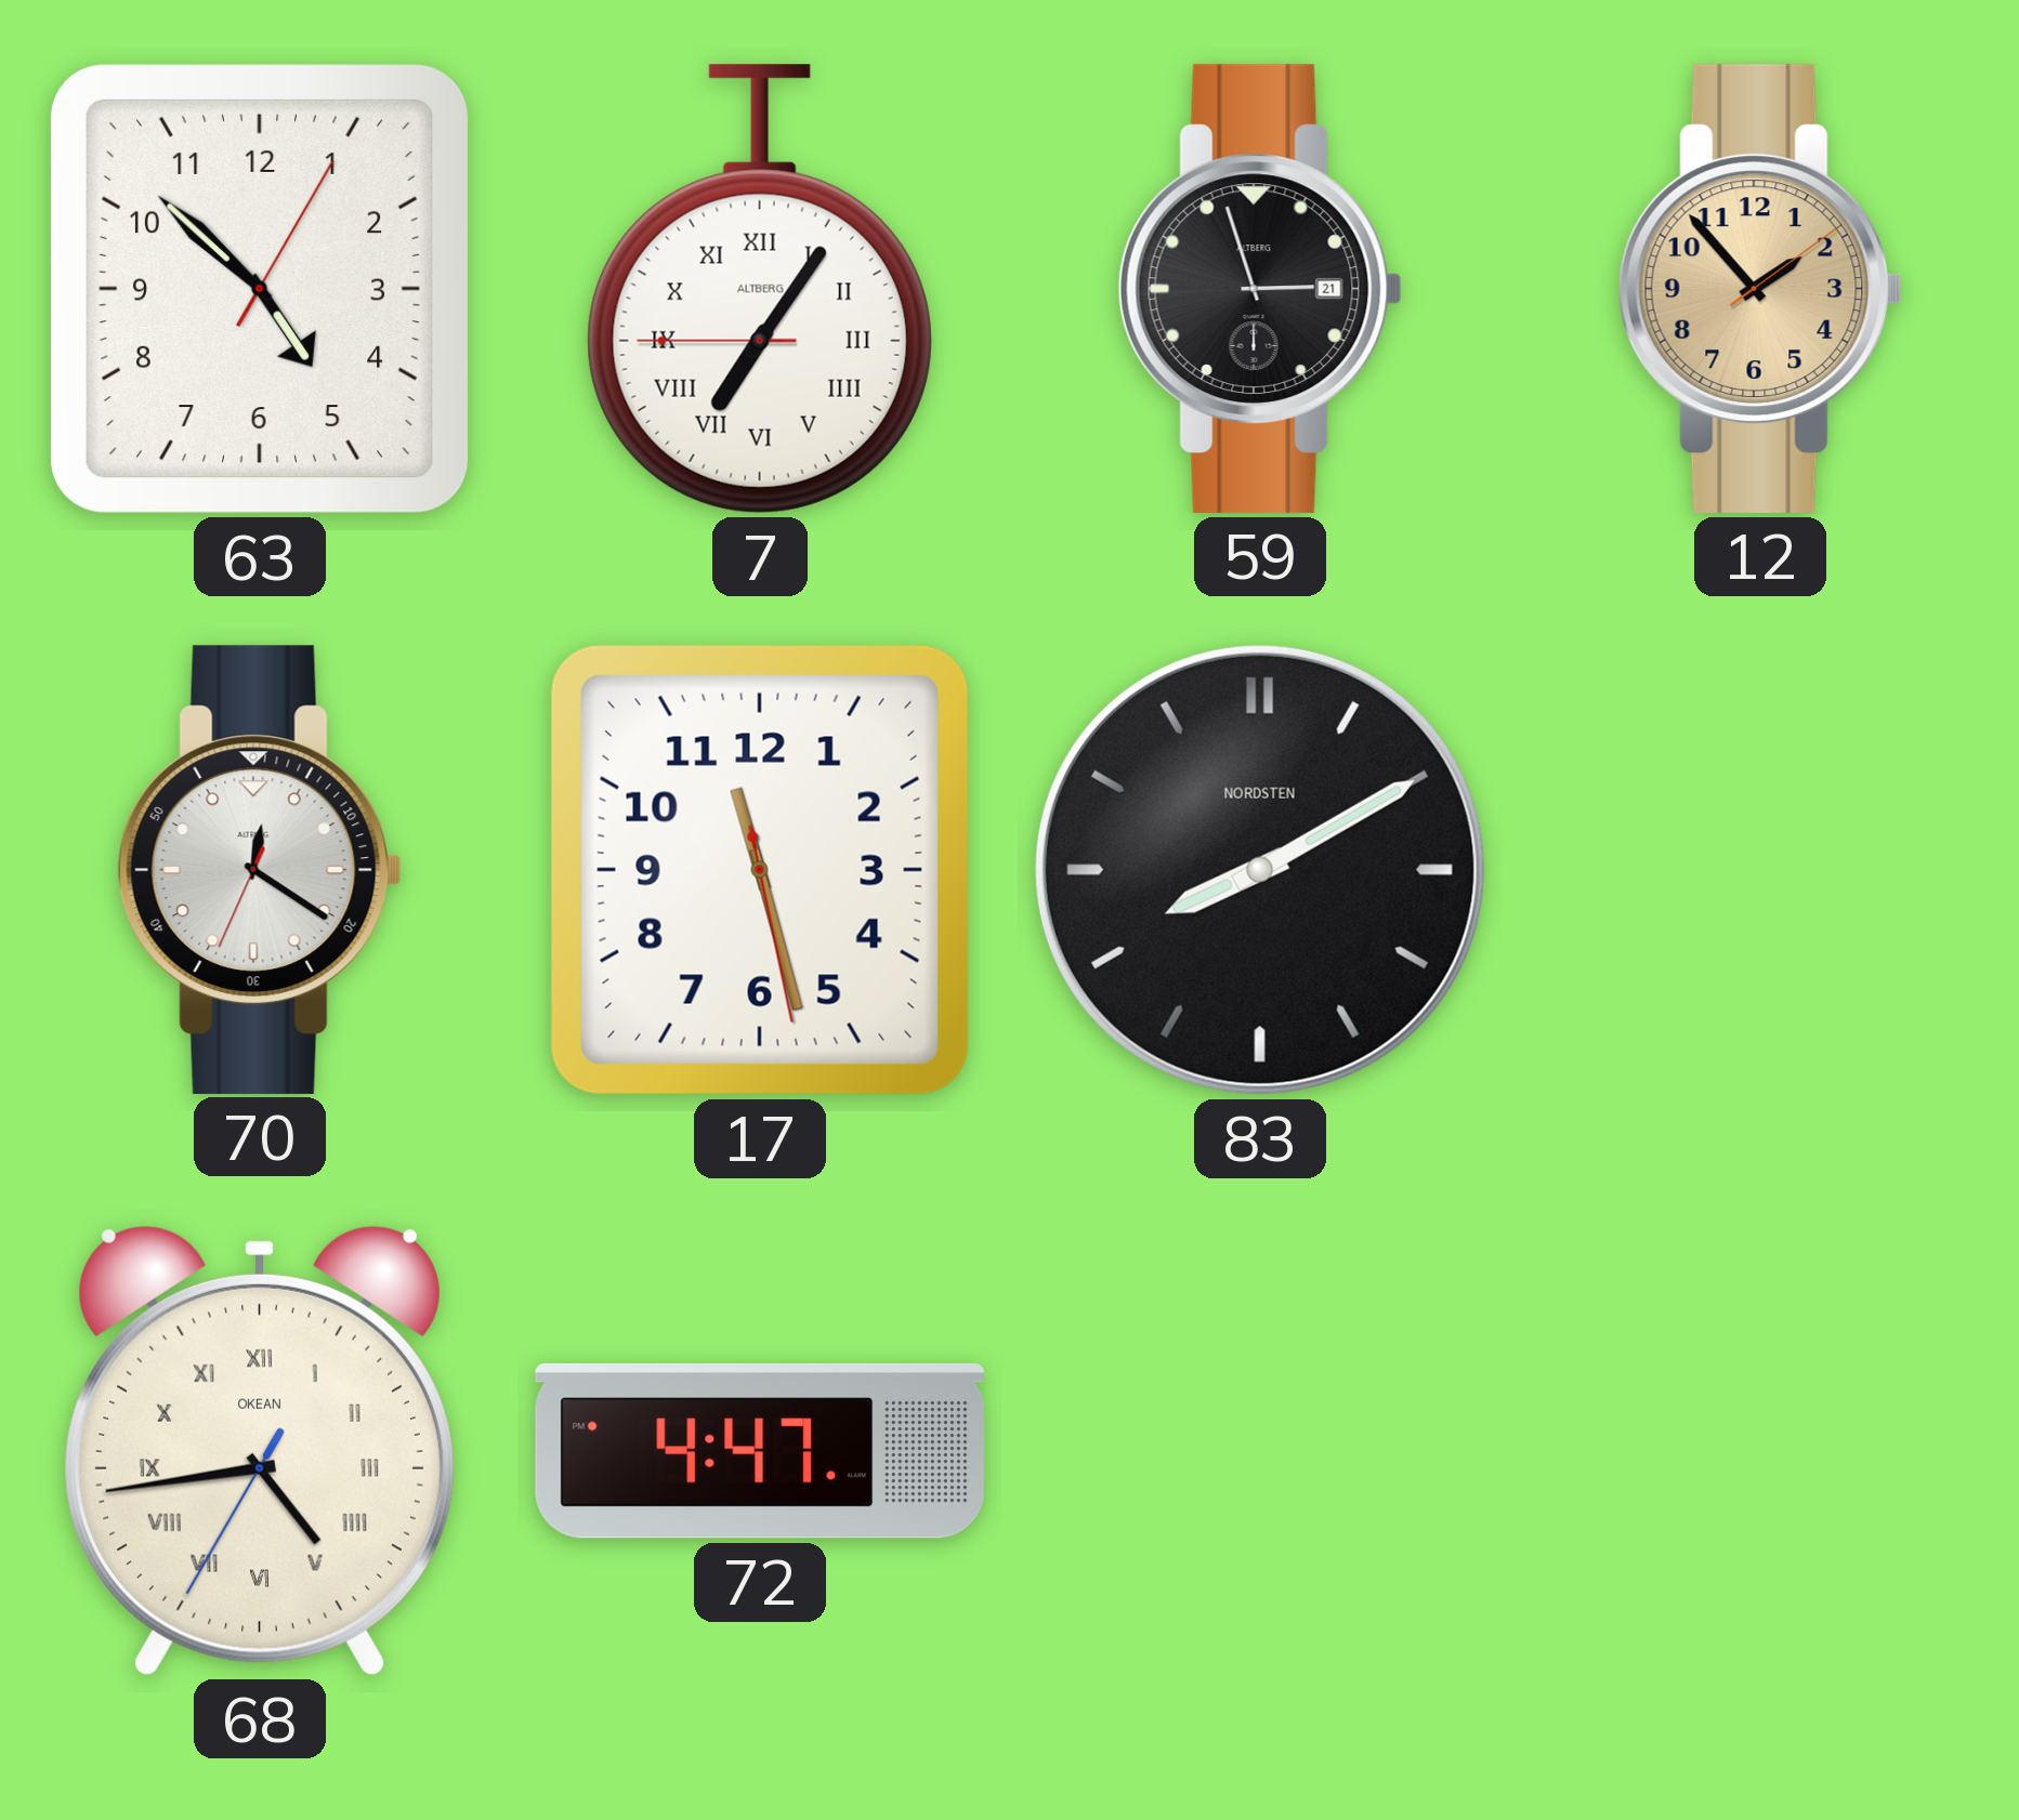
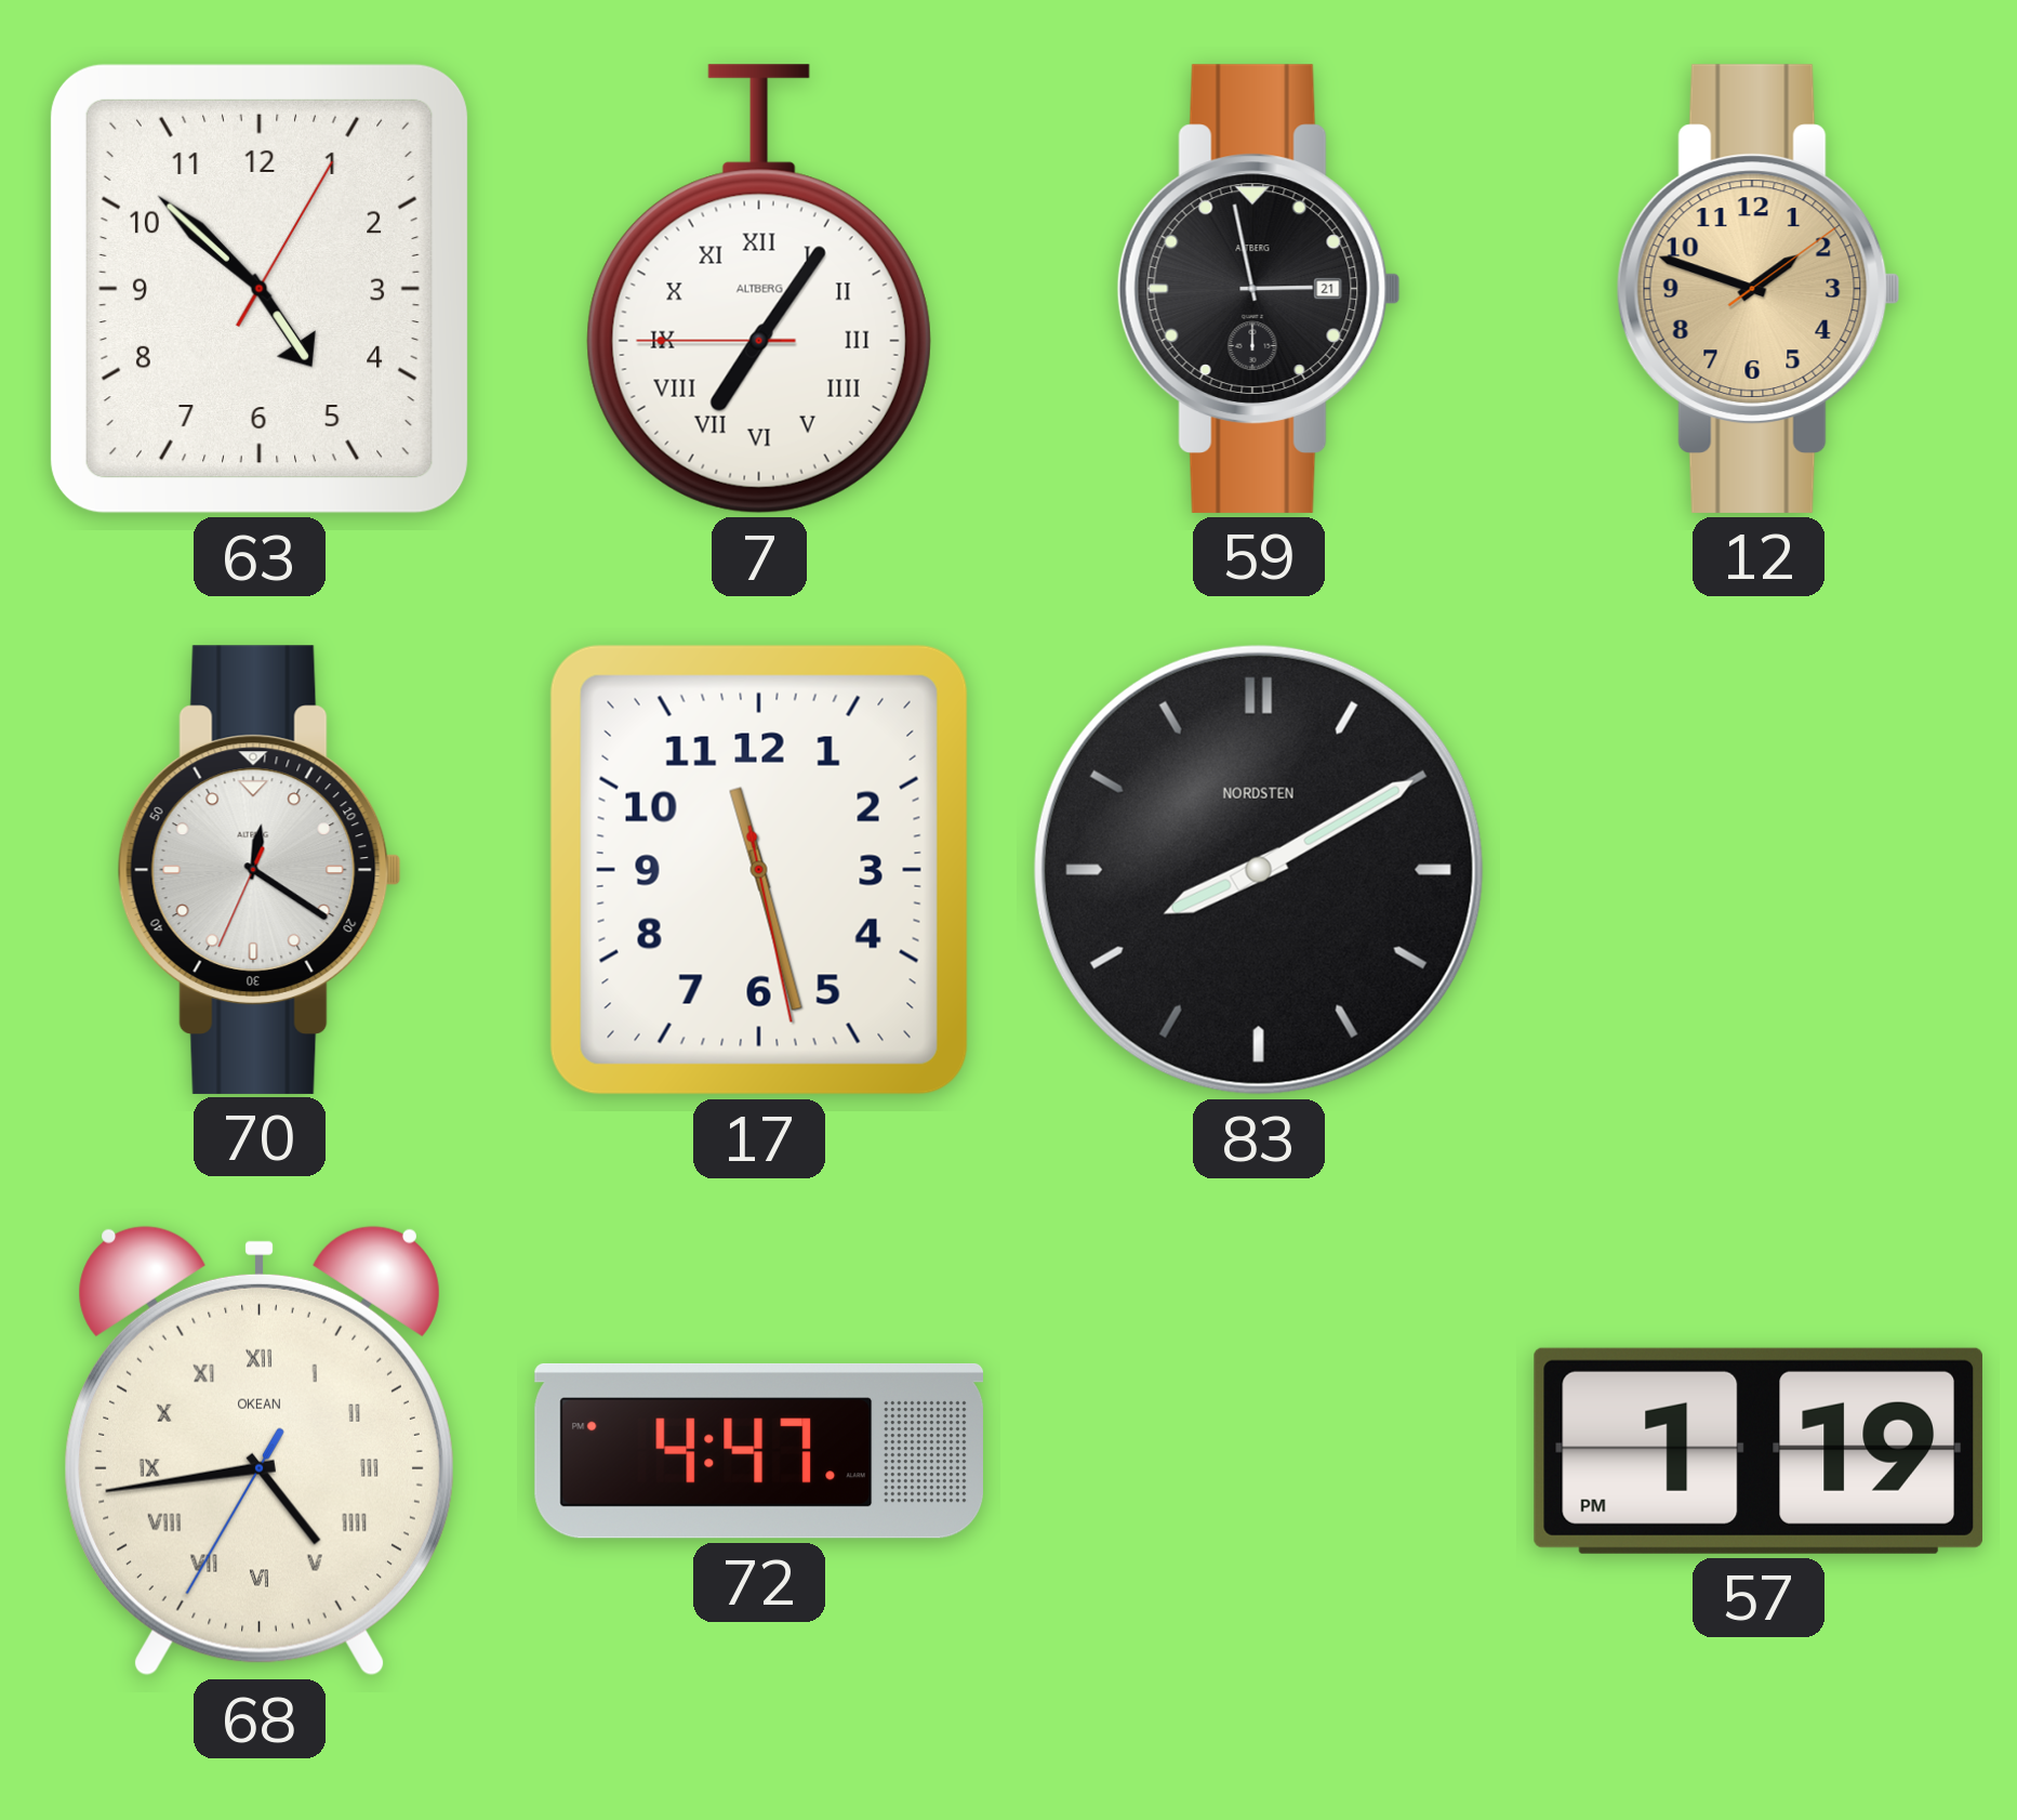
59: 2:57 -> 2:58 (1259, 289)
12: 1:53 -> 1:48 (1759, 289)
57: none -> 1:19 (1759, 1451)
